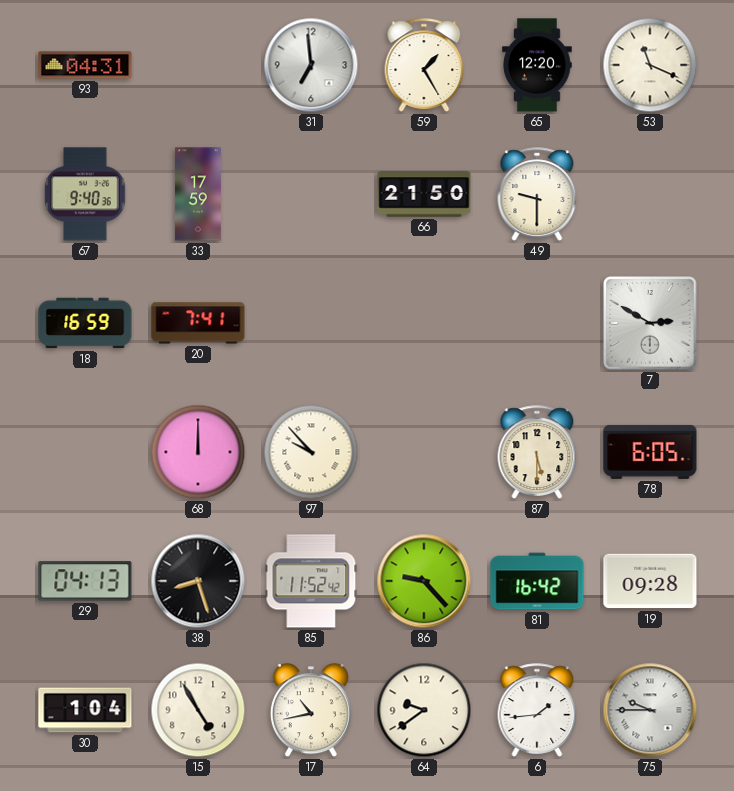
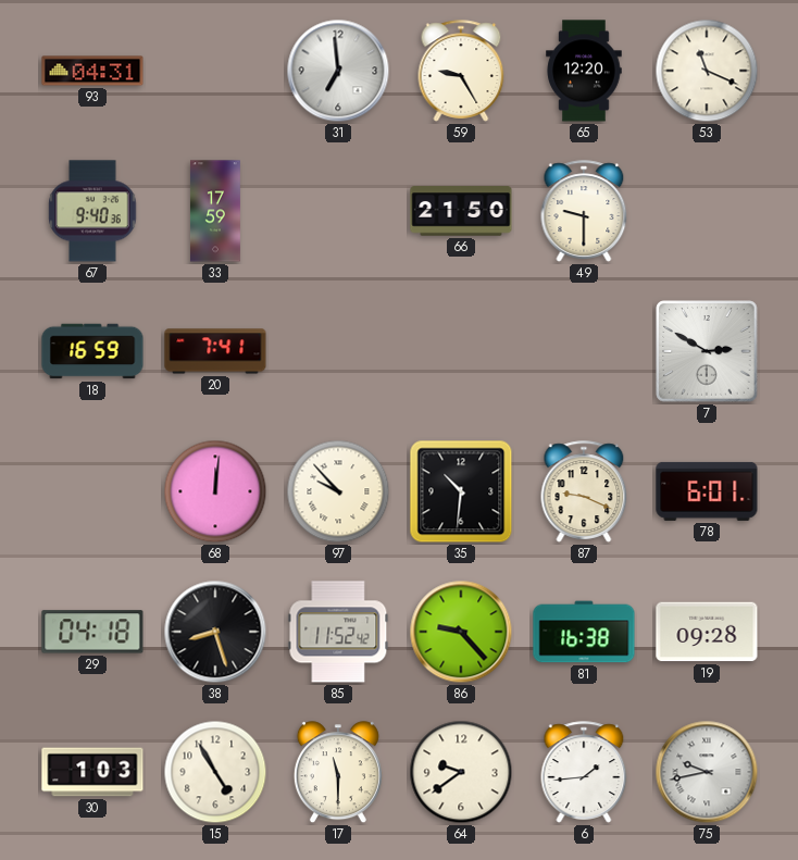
59: 1:25 -> 9:25 (461, 71)
68: 12:00 -> 12:01 (215, 491)
35: none -> 10:31 (461, 491)
87: 5:30 -> 9:19 (584, 491)
78: 6:05 -> 6:01 (707, 491)
29: 04:13 -> 04:18 (92, 632)
81: 16:42 -> 16:38 (584, 632)
30: 1:04 -> 1:03 (92, 772)
17: 10:43 -> 11:30 (338, 773)
75: 9:45 -> 9:43 (707, 772)
